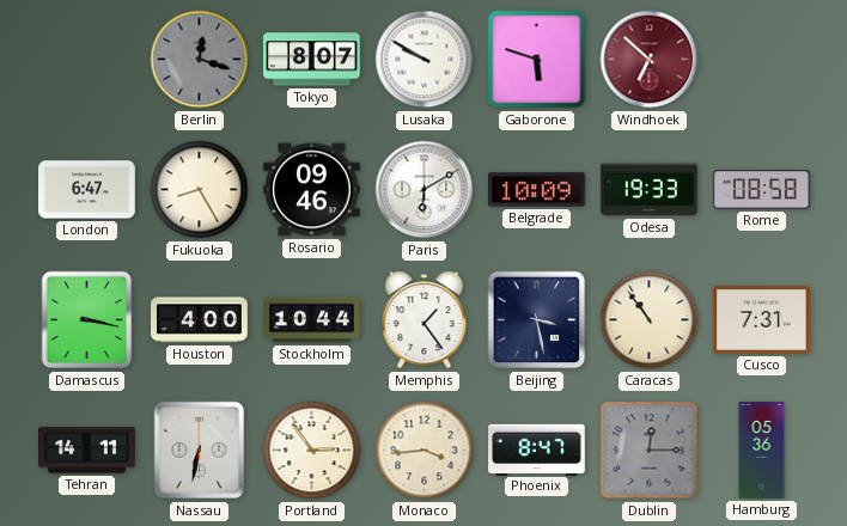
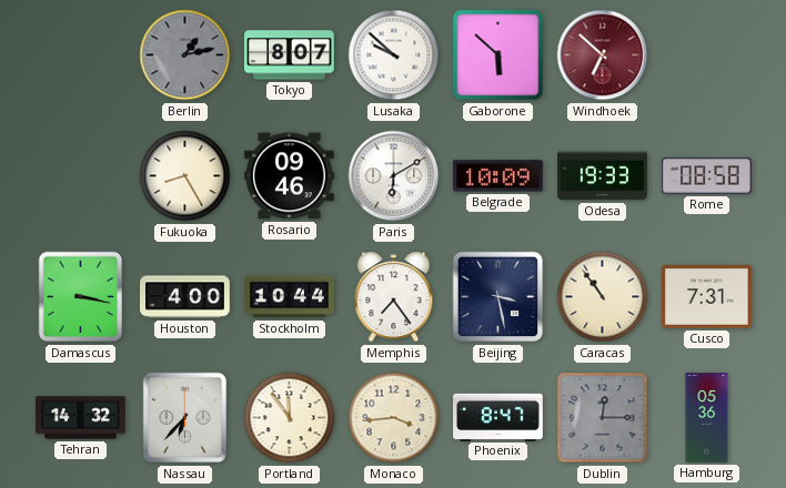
Berlin: 12:18 -> 1:13 (185, 55)
Lusaka: 9:50 -> 9:52 (394, 55)
Gaborone: 5:48 -> 5:52 (498, 55)
London: 6:47 -> none (87, 190)
Memphis: 1:24 -> 7:24 (394, 297)
Tehran: 14:11 -> 14:32 (81, 418)
Nassau: 6:32 -> 6:37 (185, 418)
Portland: 2:54 -> 11:54 (290, 418)
